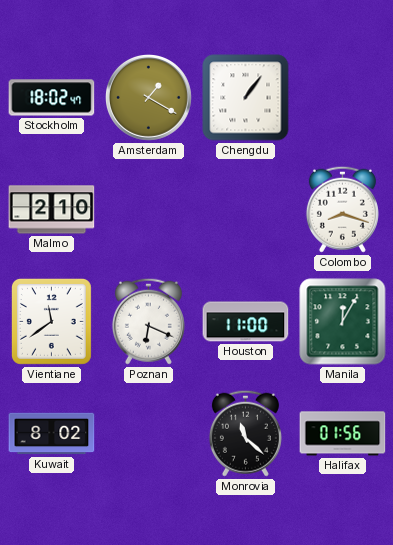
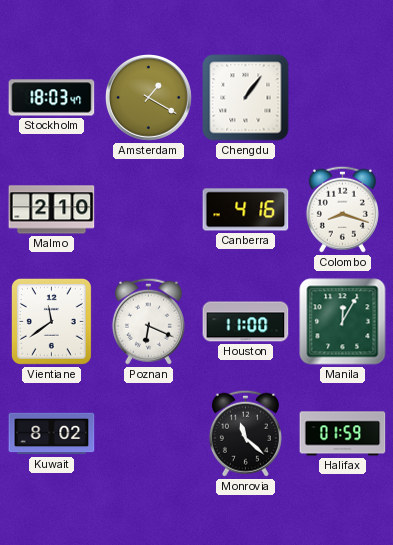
Stockholm: 18:02 -> 18:03 (52, 98)
Canberra: none -> 4:16 (246, 210)
Halifax: 01:56 -> 01:59 (343, 434)
